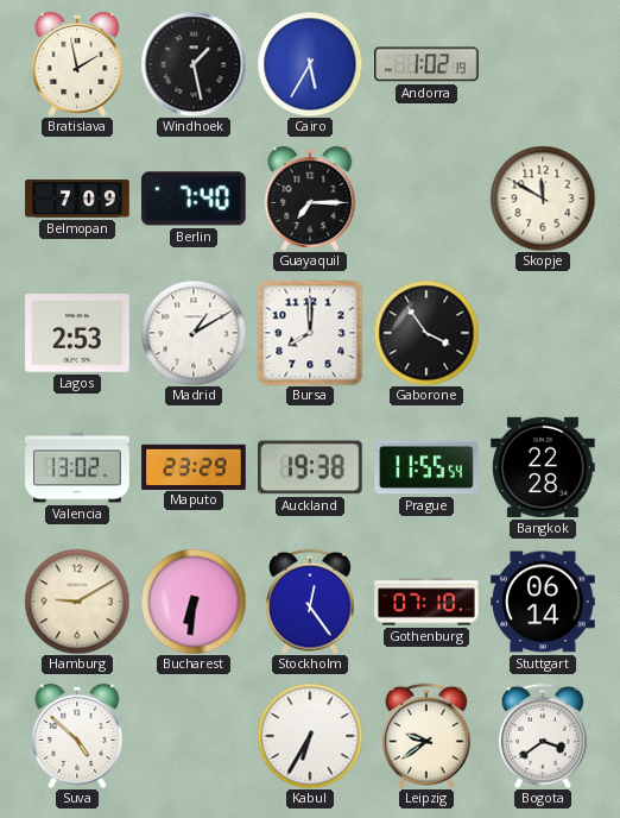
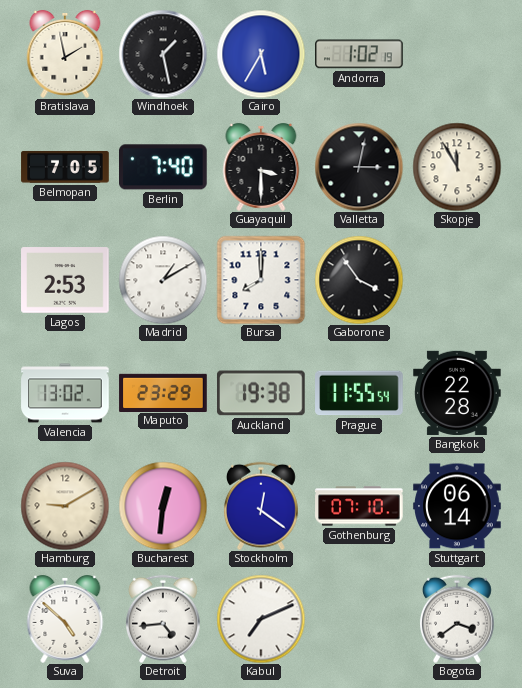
Belmopan: 7:09 -> 7:05 (65, 167)
Guayaquil: 7:15 -> 3:30 (261, 167)
Valletta: none -> 3:02 (359, 167)
Skopje: 11:50 -> 11:55 (457, 167)
Bucharest: 6:31 -> 12:31 (163, 506)
Stockholm: 12:24 -> 12:21 (261, 506)
Detroit: none -> 4:44 (163, 619)
Kabul: 6:35 -> 7:11 (261, 619)
Leipzig: 9:39 -> none (426, 736)
